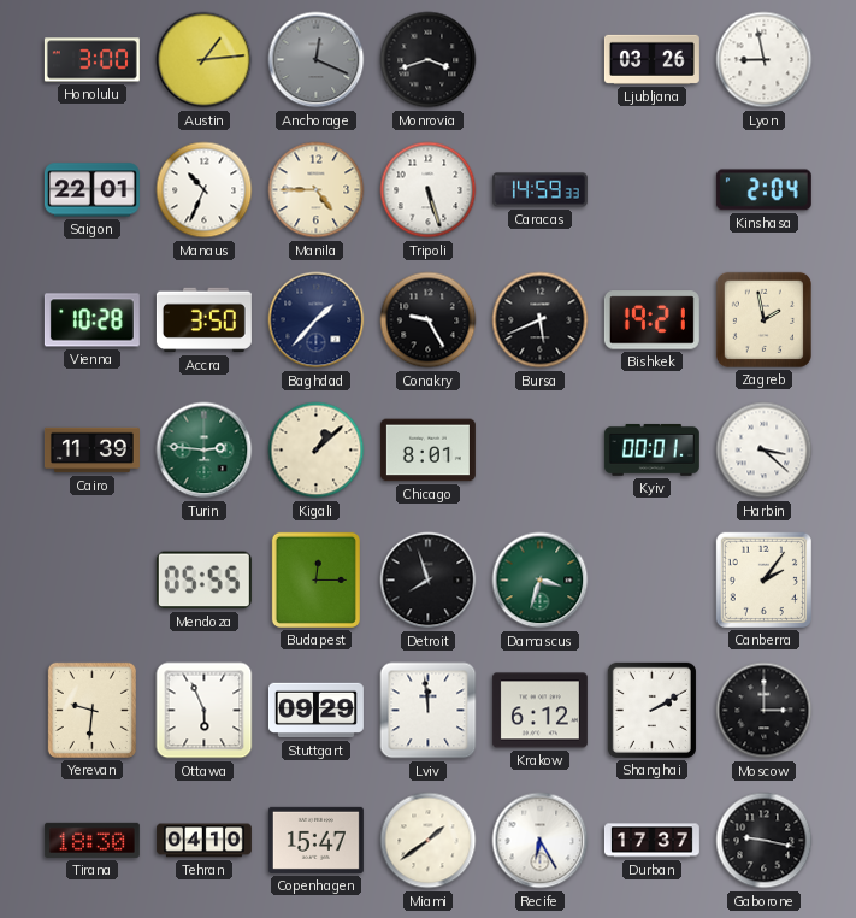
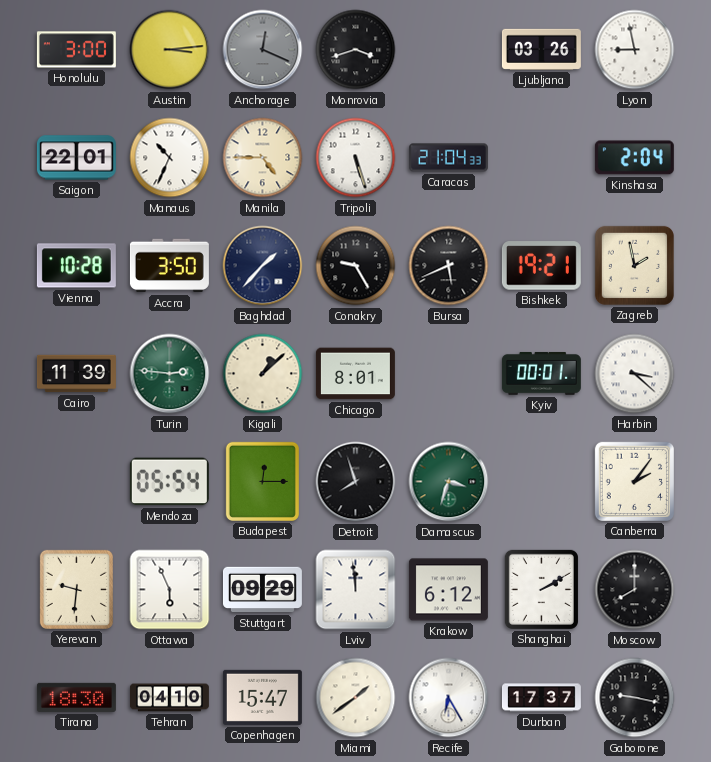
Austin: 1:14 -> 3:14 (170, 50)
Caracas: 14:59 -> 21:04 (448, 158)
Mendoza: 05:55 -> 05:54 (169, 482)
Moscow: 3:00 -> 8:00 (635, 590)
